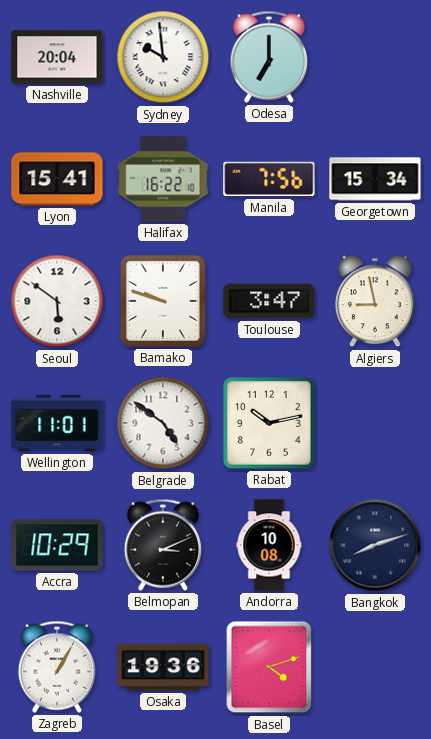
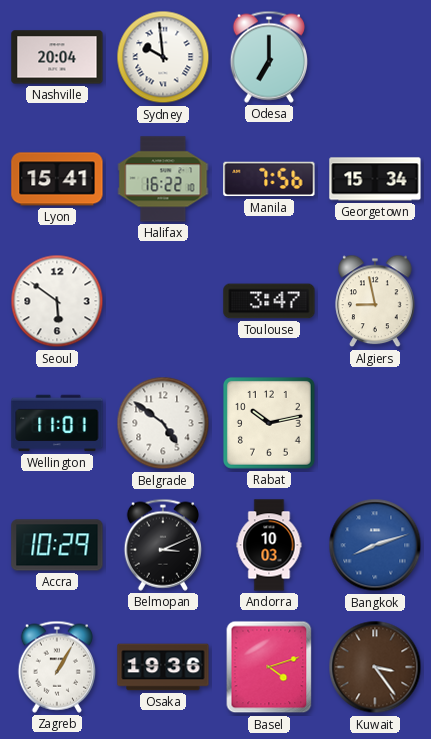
Bamako: 9:48 -> none (163, 301)
Andorra: 10:08 -> 10:03 (269, 545)
Bangkok dial: navy -> blue (375, 545)
Kuwait: none -> 3:24 (375, 667)
